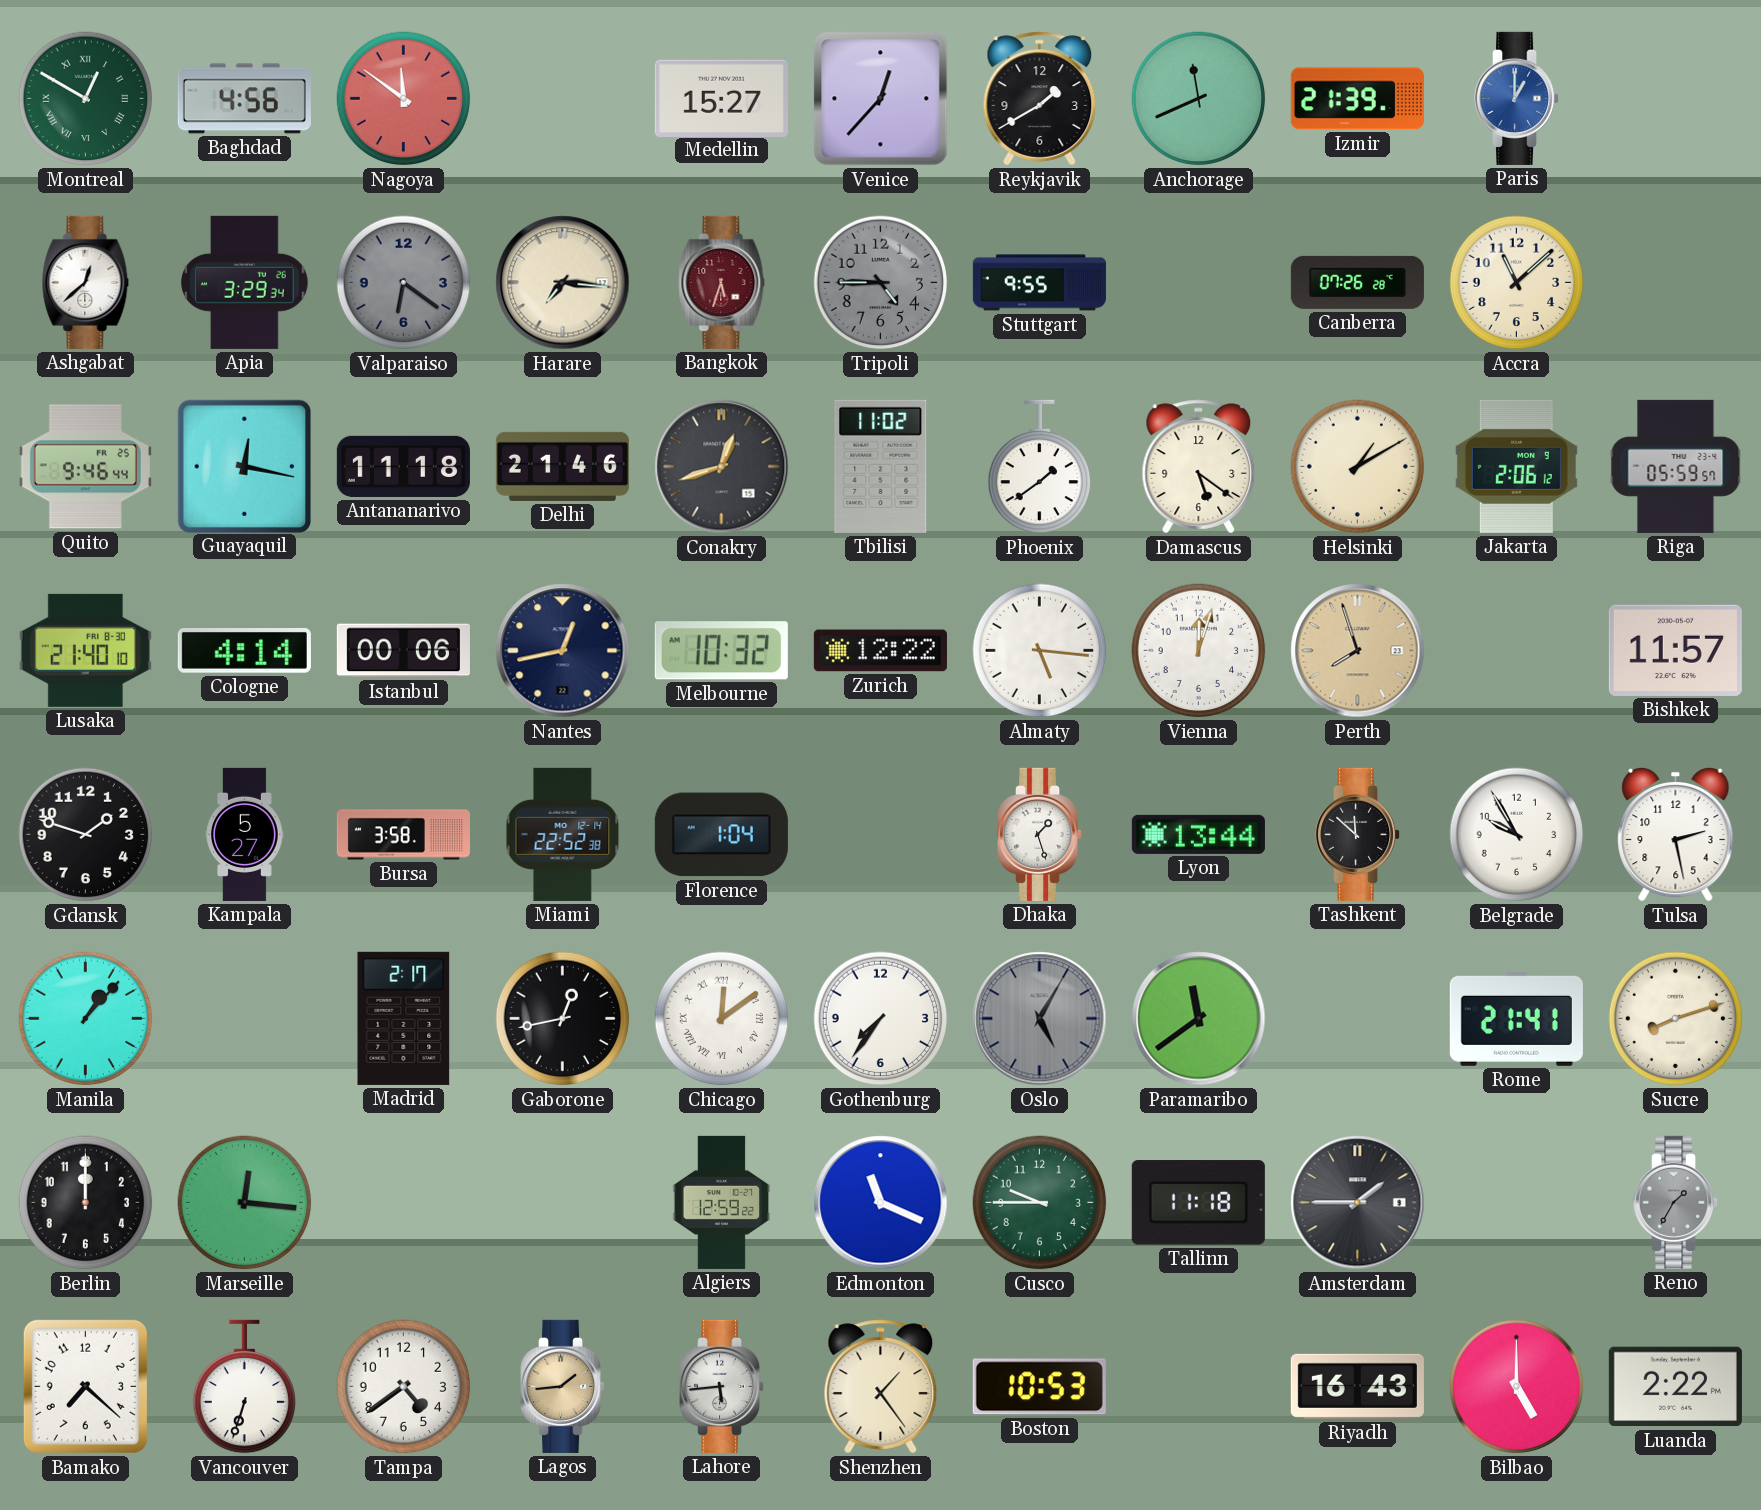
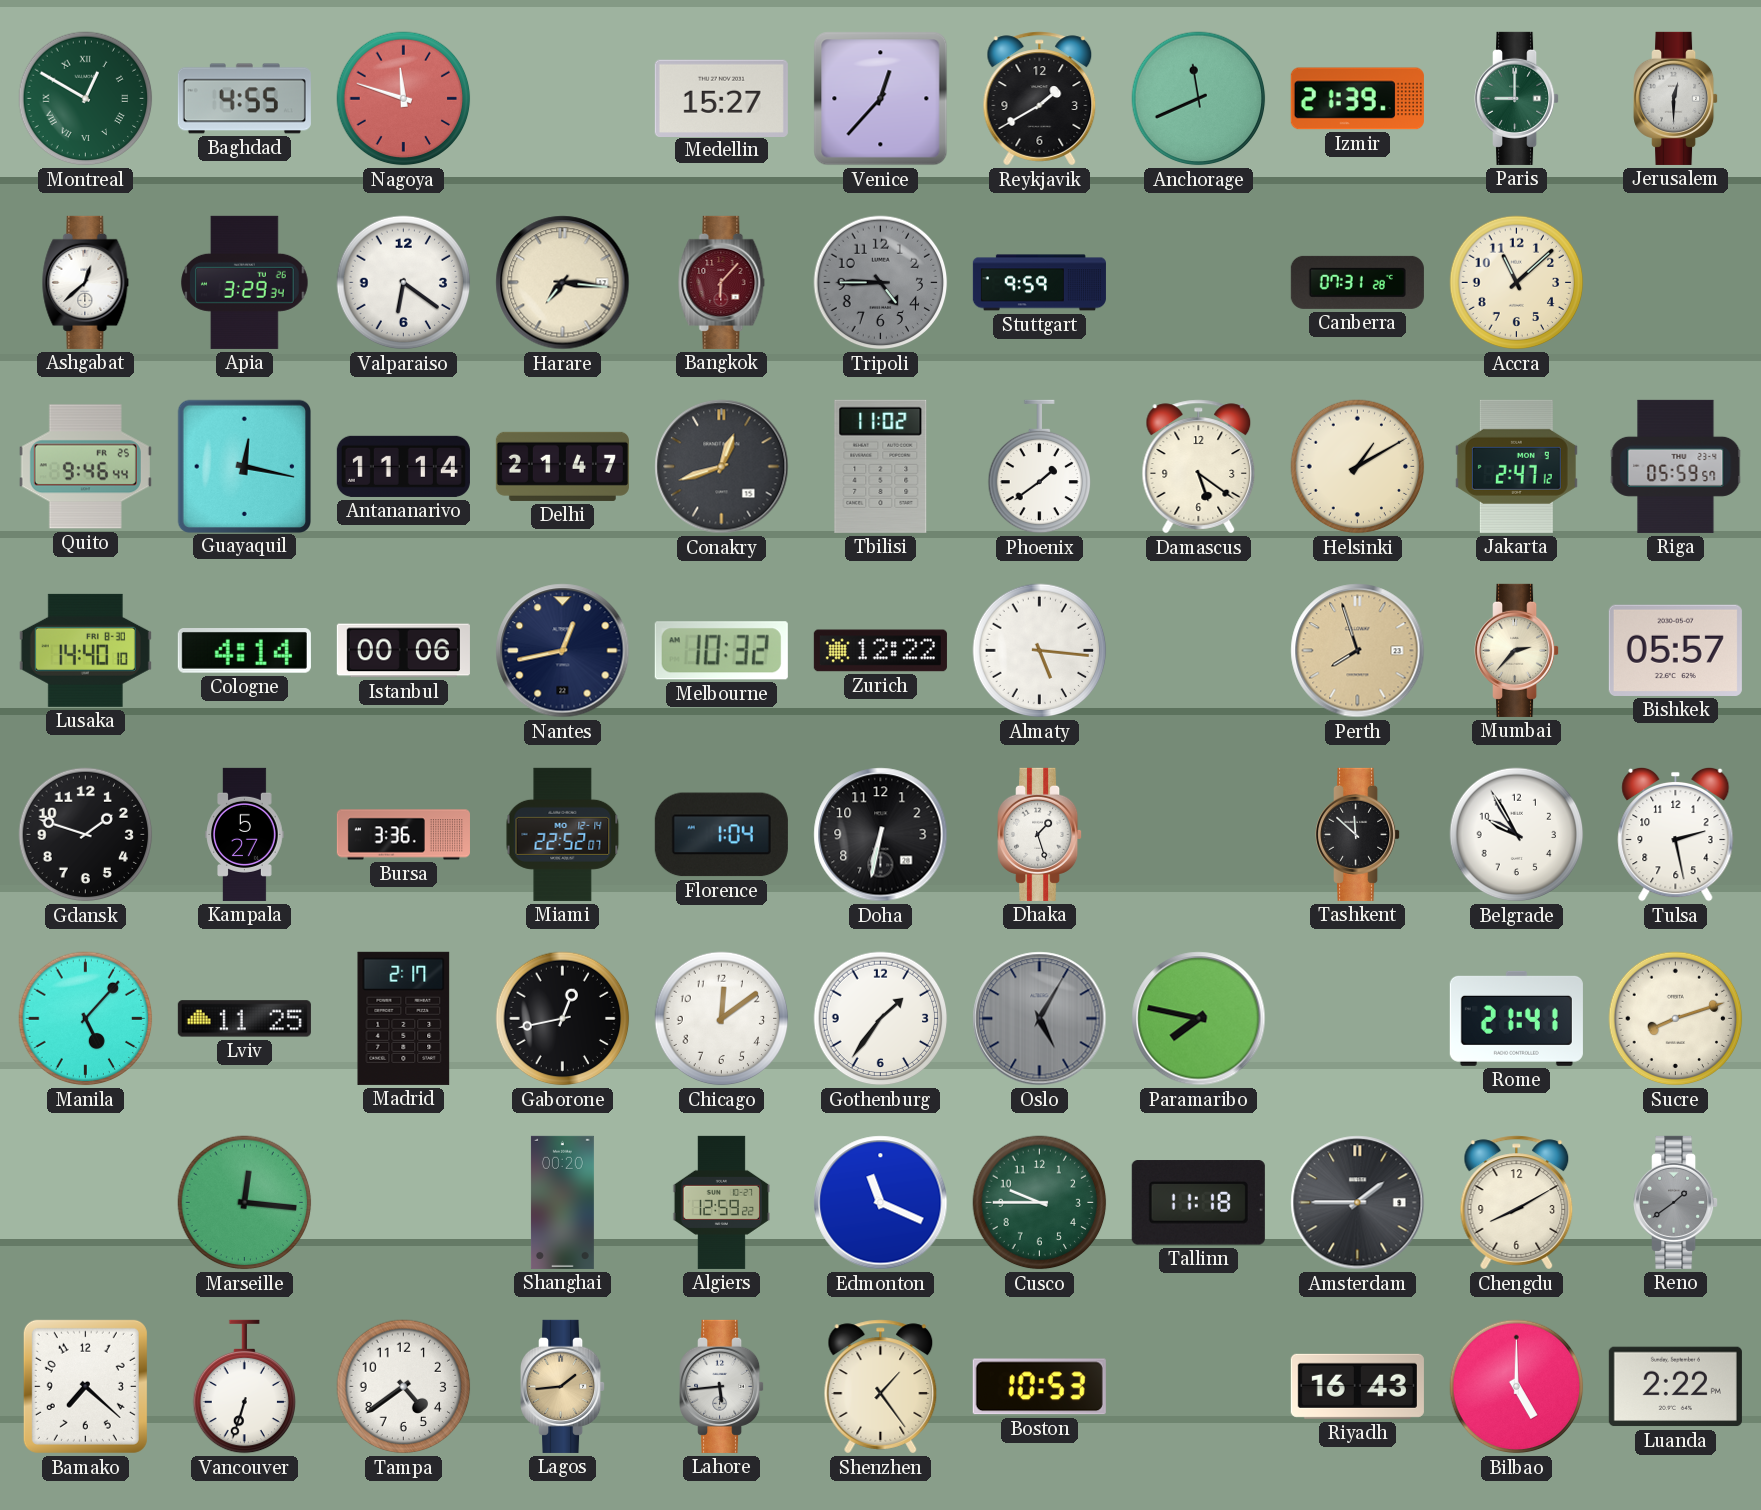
Baghdad: 4:56 -> 4:55 (244, 99)
Nagoya: 11:51 -> 11:48 (404, 99)
Paris: 1:00 -> 9:00 (1518, 98)
Paris dial: blue -> green (1518, 98)
Jerusalem: none -> 12:30 (1677, 98)
Valparaiso dial: grey -> white (404, 283)
Bangkok: 5:33 -> 6:07 (722, 282)
Stuttgart: 9:55 -> 9:59 (1039, 283)
Canberra: 07:26 -> 07:31 (1357, 282)
Antananarivo: 11:18 -> 11:14 (403, 466)
Delhi: 21:46 -> 21:47 (562, 466)
Jakarta: 2:06 -> 2:47 (1516, 466)
Lusaka: 21:40 -> 14:40 (85, 650)
Vienna: 12:03 -> none (1199, 651)
Mumbai: none -> 2:37 (1518, 650)
Bishkek: 11:57 -> 05:57 (1675, 650)
Bursa: 3:58 -> 3:36 (403, 835)
Miami: 22:52:38 -> 22:52:07 (563, 834)
Doha: none -> 6:32 (881, 835)
Lyon: 13:44 -> none (1198, 834)
Manila: 1:07 -> 5:07 (86, 1019)
Lviv: none -> 11:25 (244, 1019)
Chicago numerals: Roman -> Arabic (722, 1019)
Gothenburg: 7:36 -> 1:36 (881, 1019)
Paramaribo: 11:39 -> 7:47 (1199, 1019)
Berlin: 12:00 -> none (86, 1203)
Shanghai: none -> 00:20 (562, 1202)
Chengdu: none -> 8:10 (1517, 1203)
Reno: 1:35 -> 1:39 (1677, 1202)
